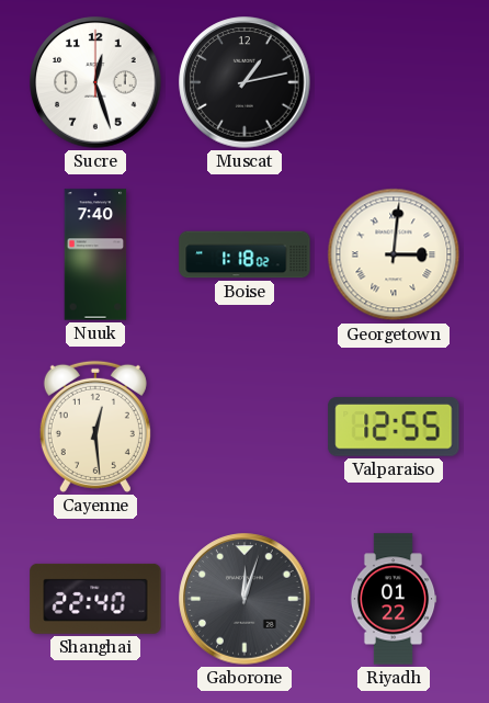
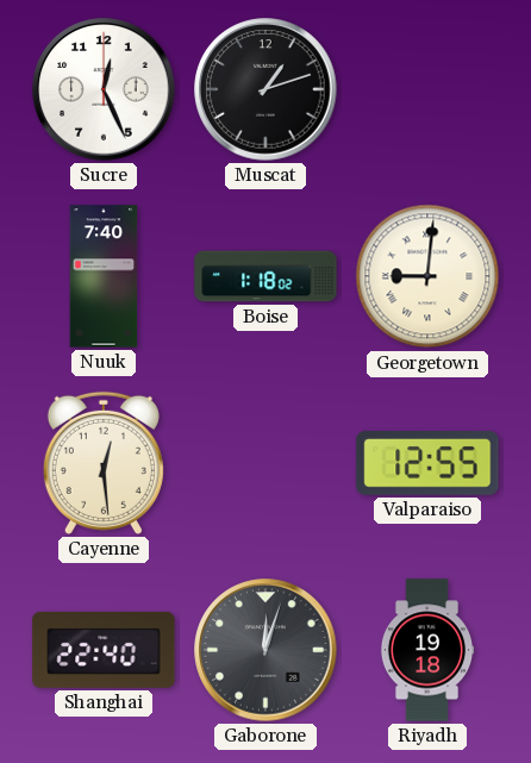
Sucre: 12:27 -> 12:26 (104, 89)
Muscat: 1:13 -> 1:12 (265, 89)
Georgetown: 3:01 -> 9:01 (427, 276)
Riyadh: 01:22 -> 19:18 (427, 650)
